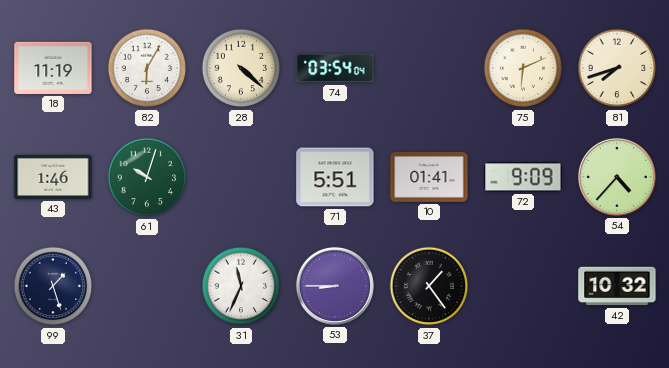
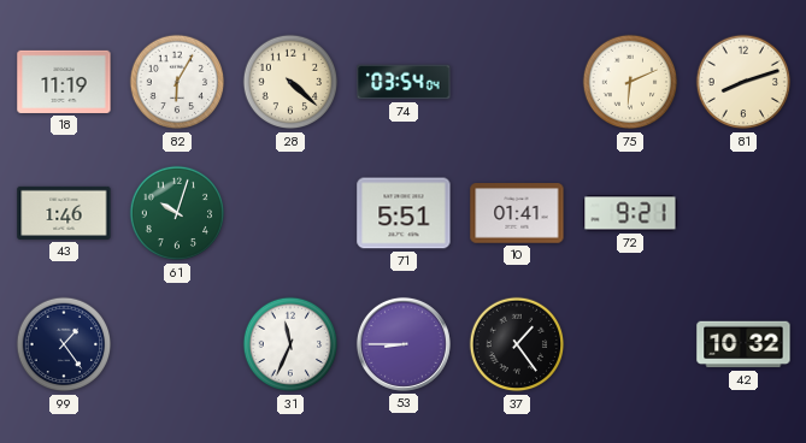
81: 7:42 -> 8:12 (743, 82)
72: 9:09 -> 9:21 (630, 213)
54: 4:37 -> none (617, 177)
99: 1:27 -> 1:24 (64, 344)
